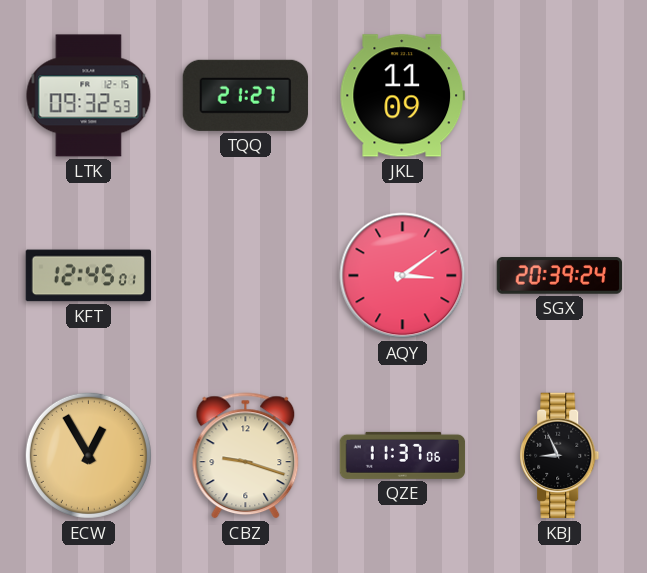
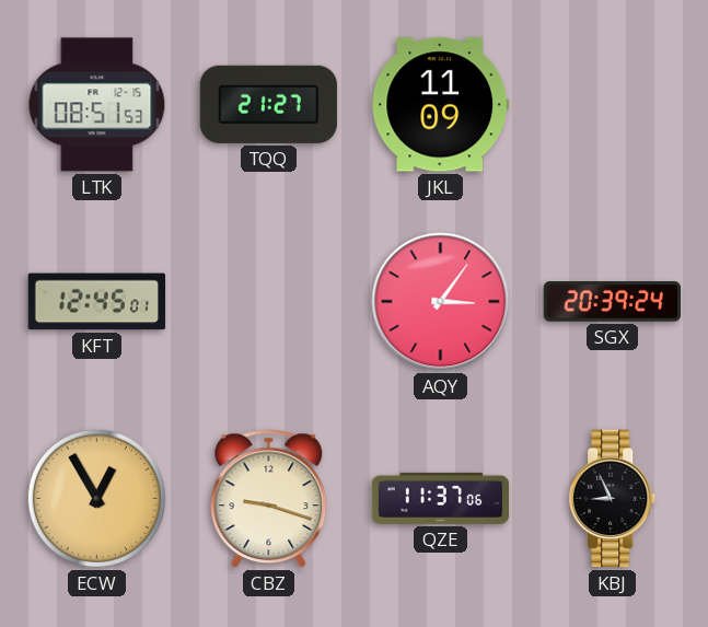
LTK: 09:32 -> 08:51 (97, 105)
AQY: 3:09 -> 3:06 (441, 302)
